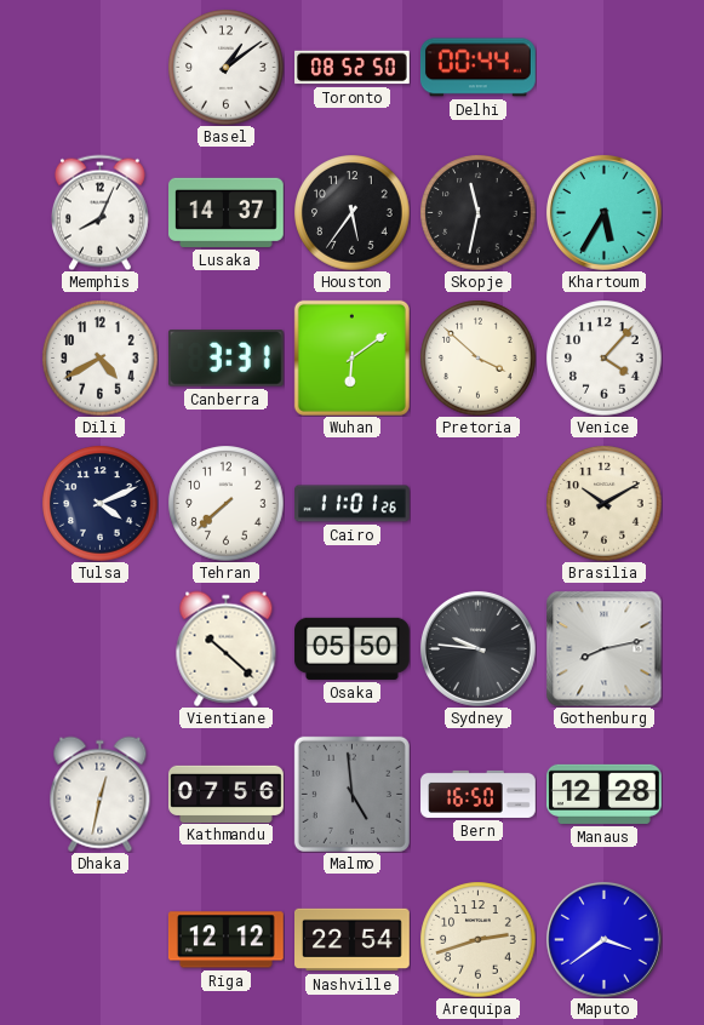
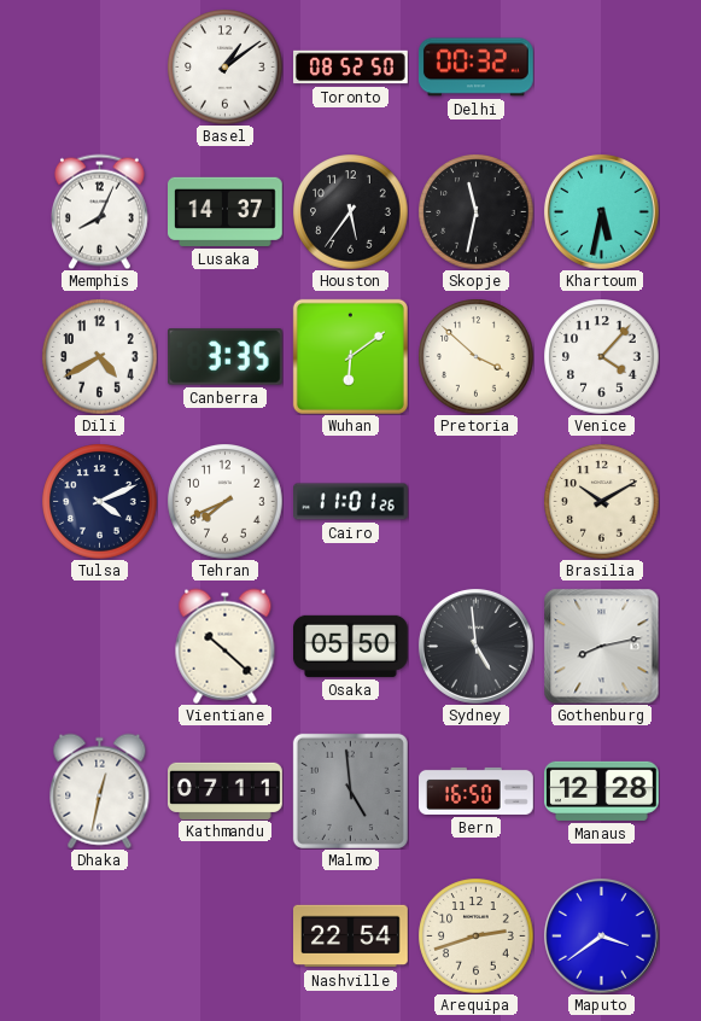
Delhi: 00:44 -> 00:32 (477, 68)
Khartoum: 5:35 -> 5:32 (601, 211)
Canberra: 3:31 -> 3:35 (224, 357)
Tehran: 7:38 -> 7:41 (224, 501)
Sydney: 9:46 -> 4:59 (475, 646)
Kathmandu: 07:56 -> 07:11 (226, 790)
Riga: 12:12 -> none (225, 940)
